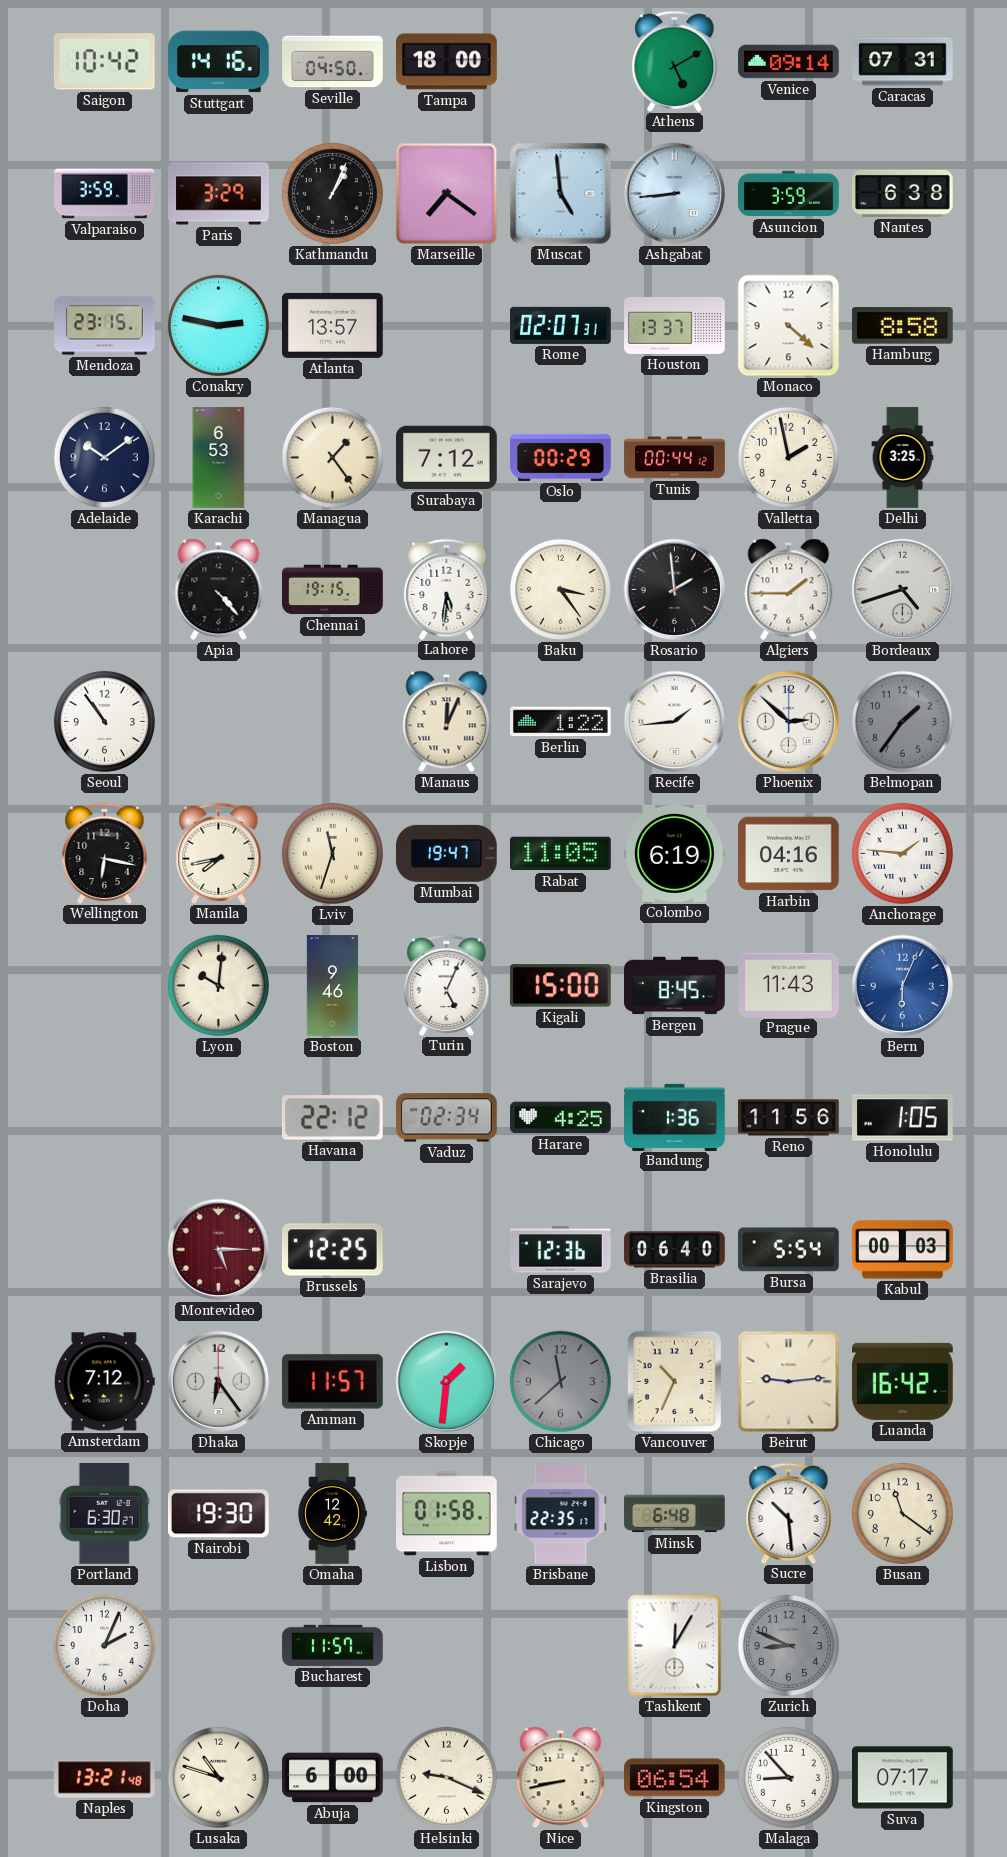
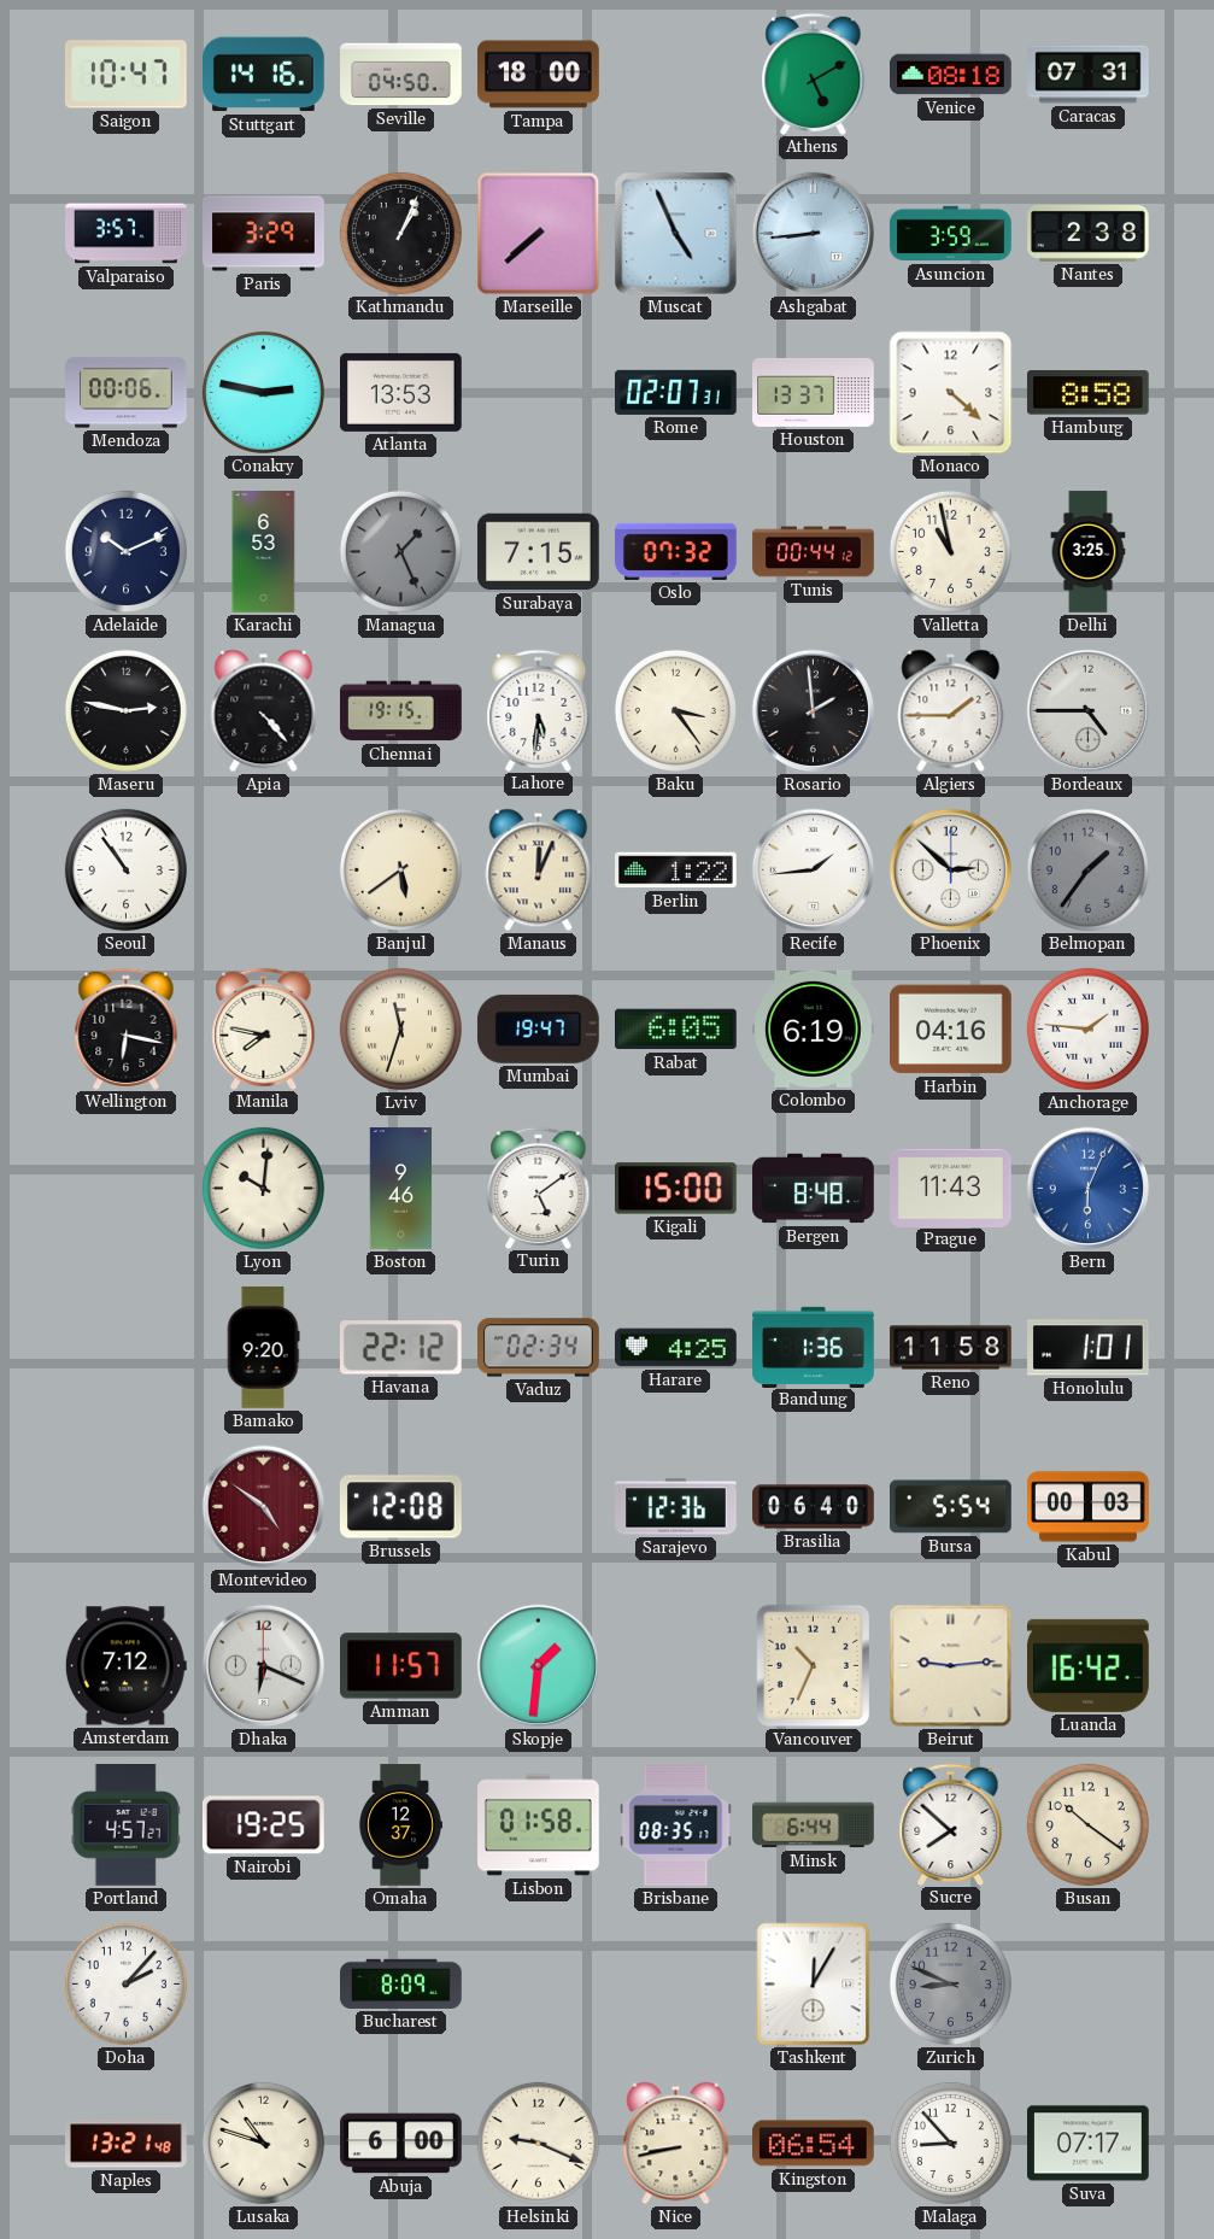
Saigon: 10:42 -> 10:47 (127, 75)
Venice: 09:14 -> 08:18 (951, 75)
Valparaiso: 3:59 -> 3:57 (127, 234)
Marseille: 7:21 -> 7:38 (539, 234)
Muscat: 4:59 -> 4:56 (676, 234)
Nantes: 6:38 -> 2:38 (1089, 233)
Mendoza: 23:15 -> 00:06 (127, 393)
Atlanta: 13:57 -> 13:53 (401, 392)
Adelaide: 10:09 -> 10:11 (125, 551)
Managua: 1:24 -> 1:26 (400, 551)
Managua dial: cream -> grey (400, 551)
Surabaya: 7:12 -> 7:15 (539, 552)
Oslo: 00:29 -> 07:32 (676, 551)
Valletta: 1:58 -> 10:58 (950, 551)
Maseru: none -> 2:47 (125, 710)
Bordeaux: 4:42 -> 4:45 (1089, 711)
Banjul: none -> 5:39 (400, 869)
Manila: 7:43 -> 7:47 (264, 1028)
Rabat: 11:05 -> 6:05 (676, 1030)
Turin: 5:04 -> 5:09 (539, 1188)
Bergen: 8:45 -> 8:48 (814, 1189)
Bamako: none -> 9:20 (263, 1348)
Reno: 11:56 -> 11:58 (951, 1348)
Honolulu: 1:05 -> 1:01 (1089, 1348)
Montevideo: 5:15 -> 4:51 (264, 1507)
Brussels: 12:25 -> 12:08 (401, 1507)
Dhaka: 6:24 -> 6:19 (264, 1666)
Chicago: 11:38 -> none (560, 1381)
Portland: 6:30 -> 4:57 (125, 1825)
Nairobi: 19:30 -> 19:25 (263, 1825)
Omaha: 12:42 -> 12:37 (400, 1825)
Brisbane: 22:35 -> 08:35 (676, 1825)
Minsk: 6:48 -> 6:44 (814, 1825)
Sucre: 10:29 -> 7:52 (951, 1824)
Busan: 11:21 -> 10:21 (1087, 1824)
Doha: 2:04 -> 2:07 (125, 1983)
Bucharest: 11:57 -> 8:09 (401, 1983)
